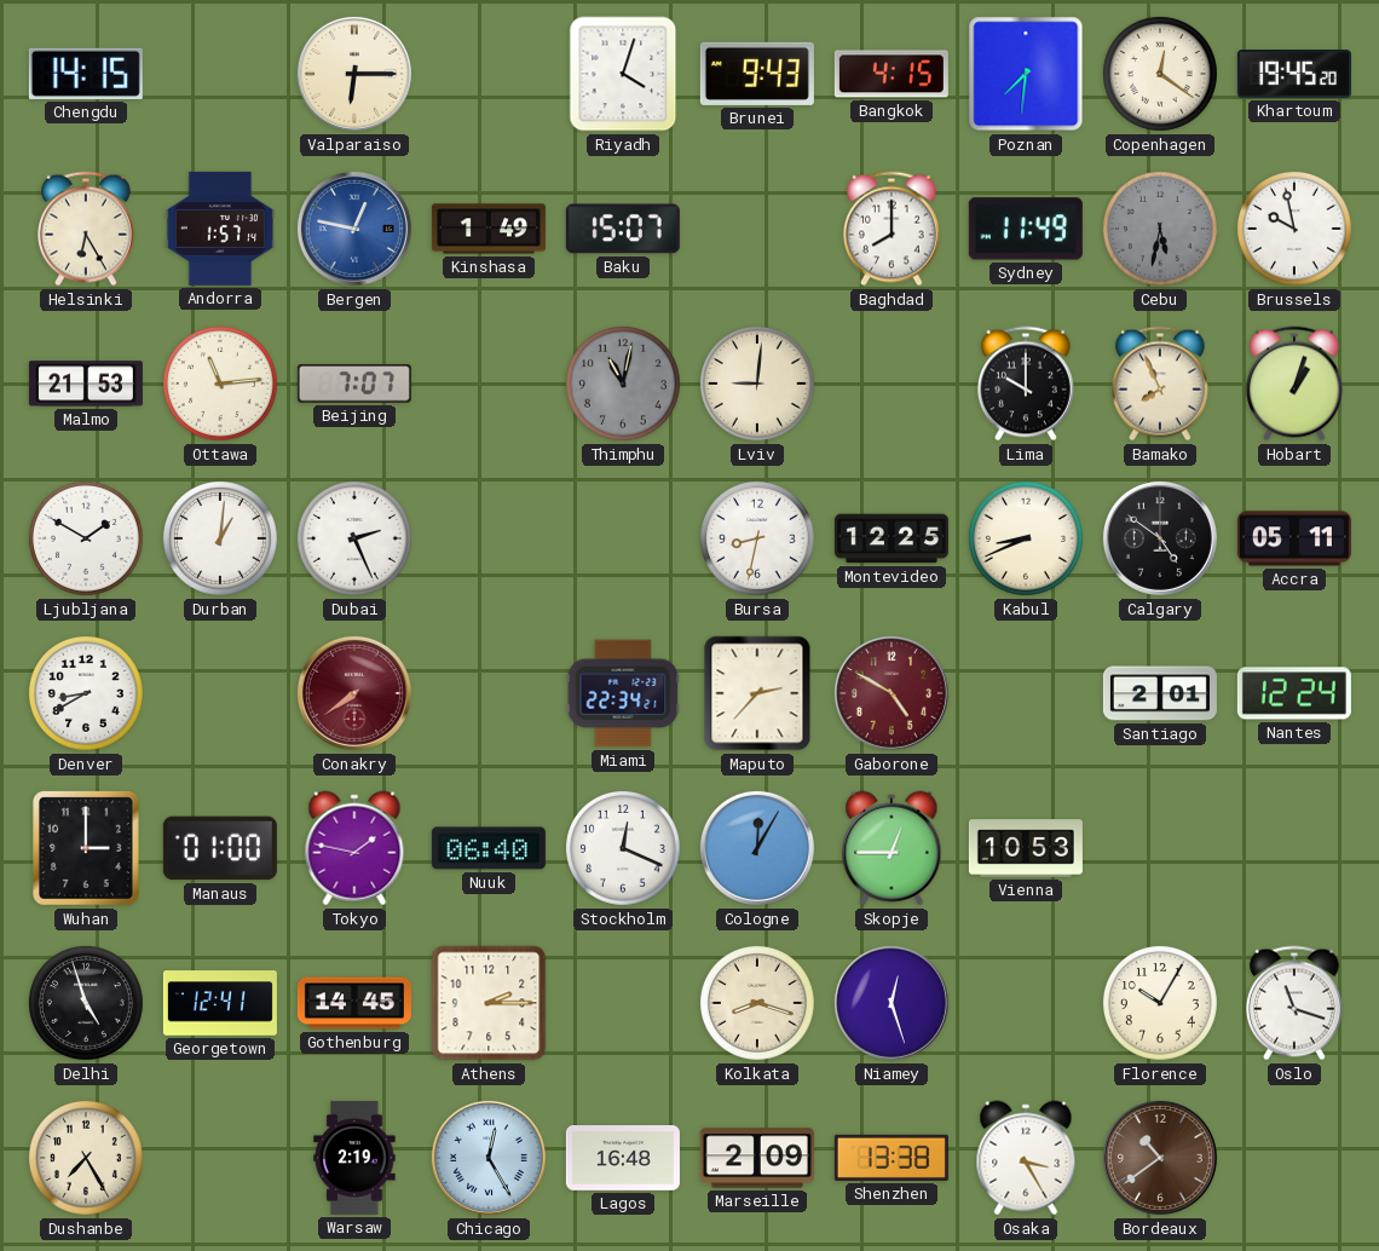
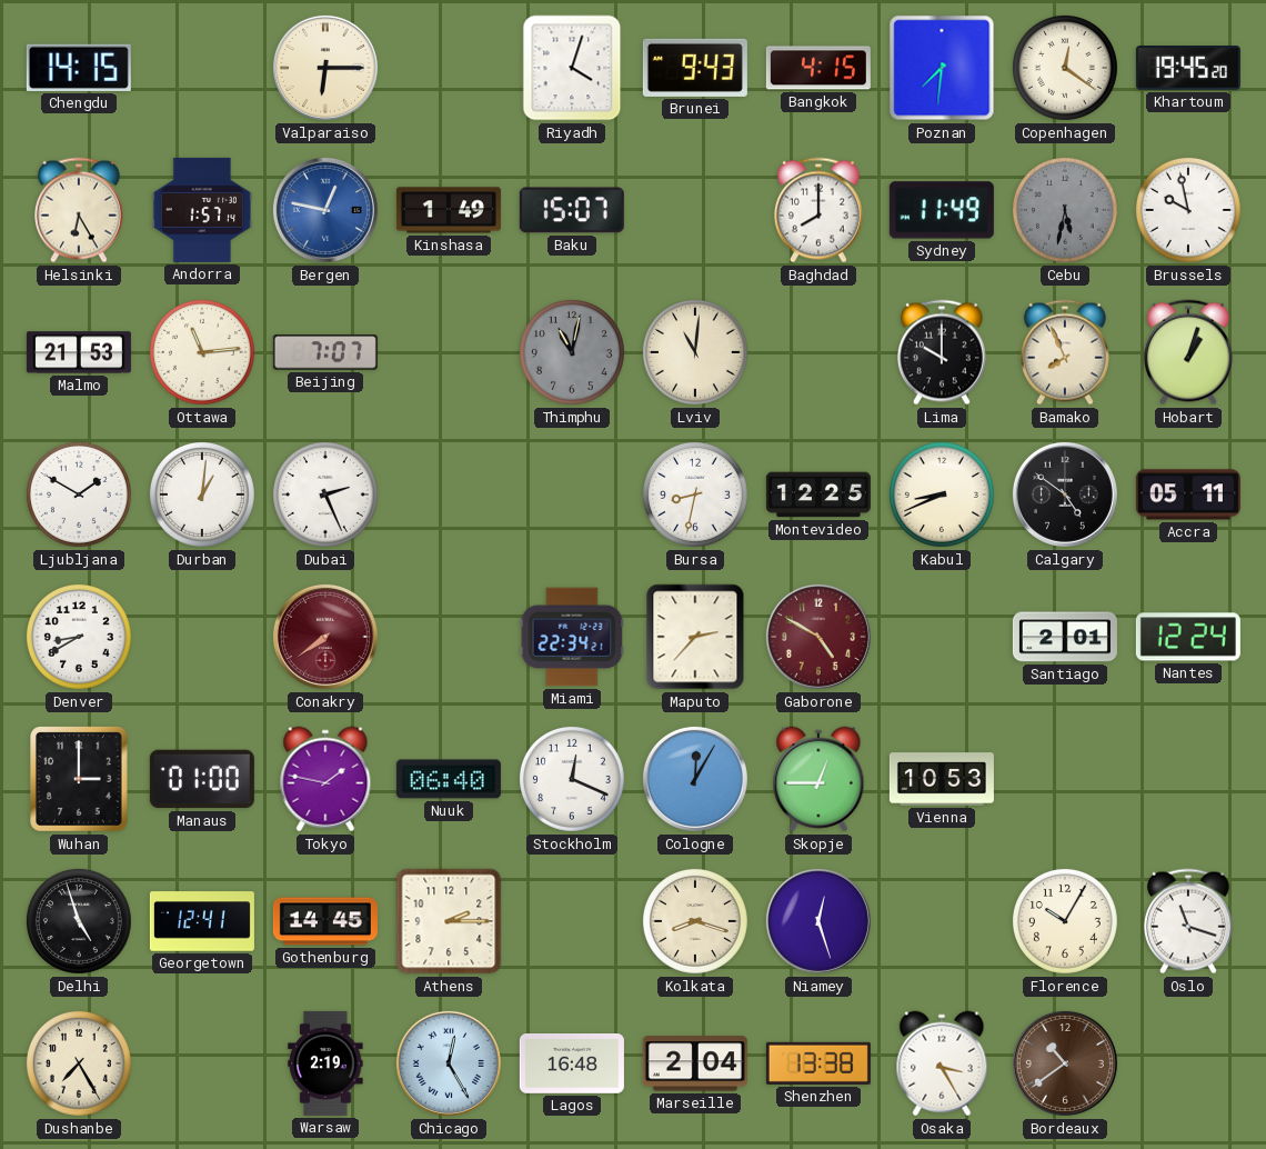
Lviv: 9:01 -> 11:01 (695, 352)
Marseille: 2:09 -> 2:04 (695, 1063)
